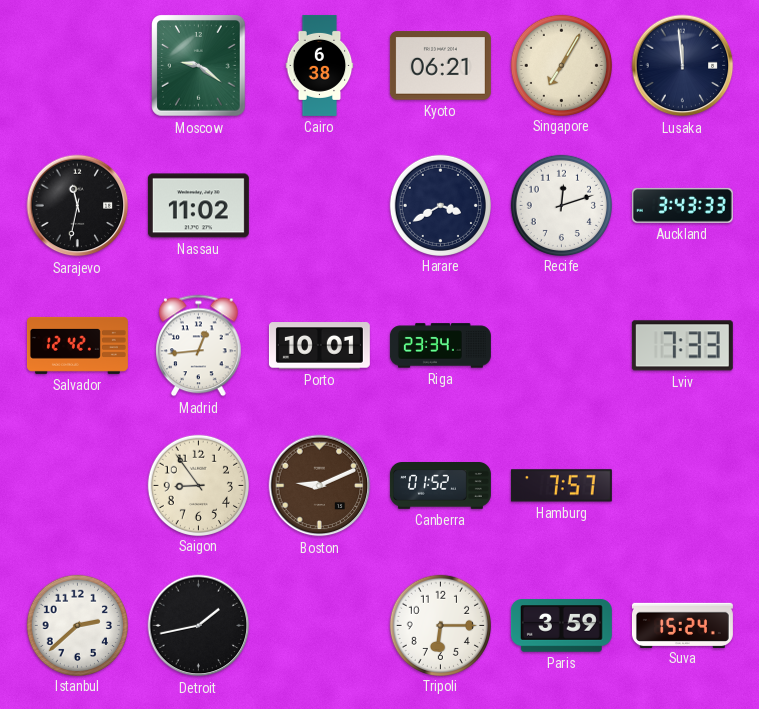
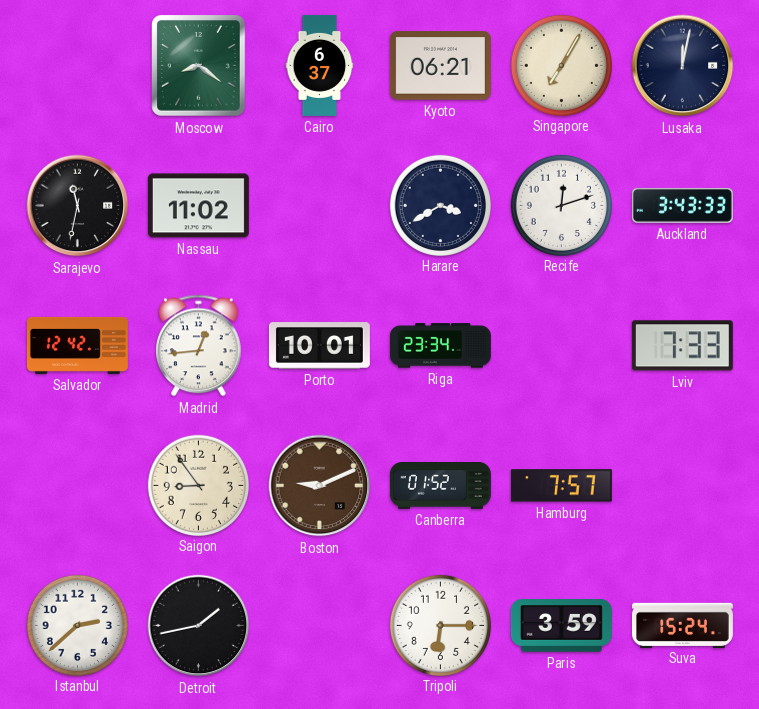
Moscow: 9:21 -> 8:21 (199, 66)
Cairo: 6:38 -> 6:37 (320, 65)
Lusaka: 11:59 -> 12:02 (683, 66)
